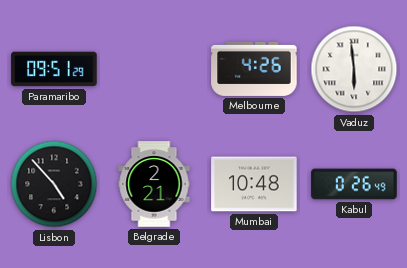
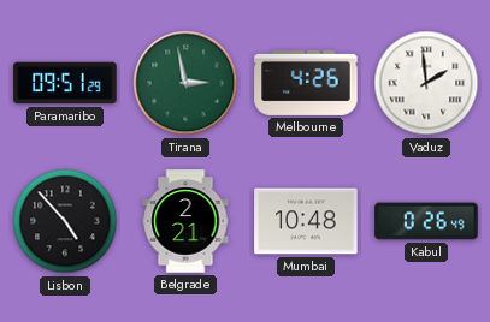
Tirana: none -> 2:58 (185, 83)
Vaduz: 5:59 -> 1:59 (426, 83)
